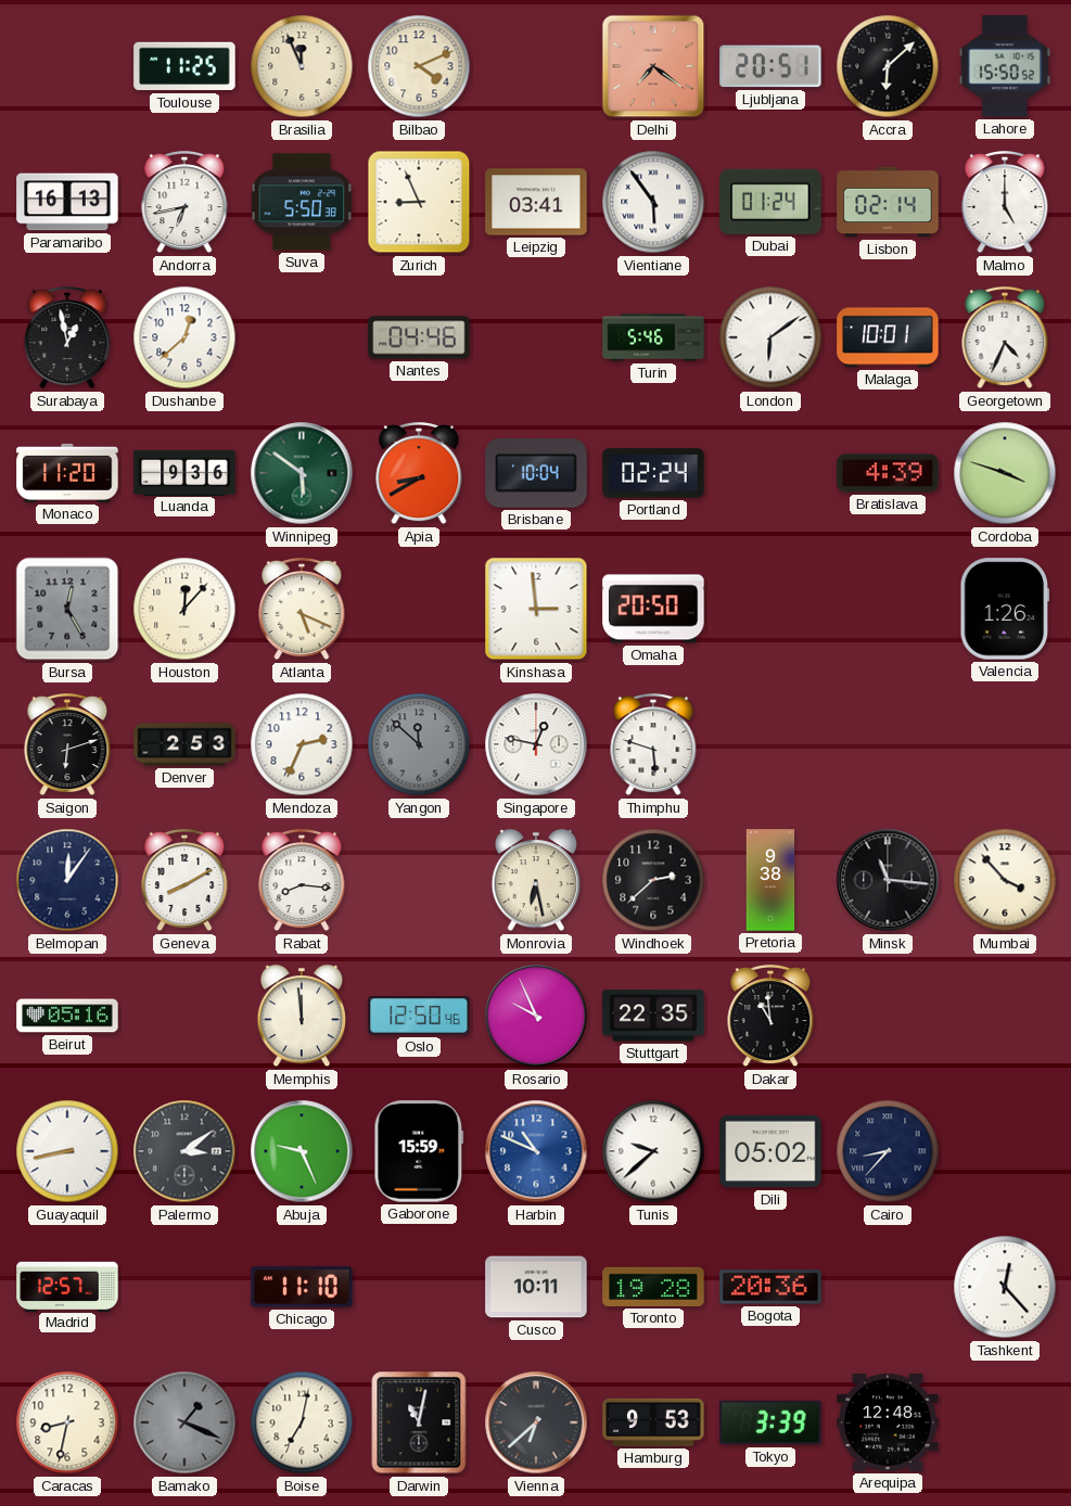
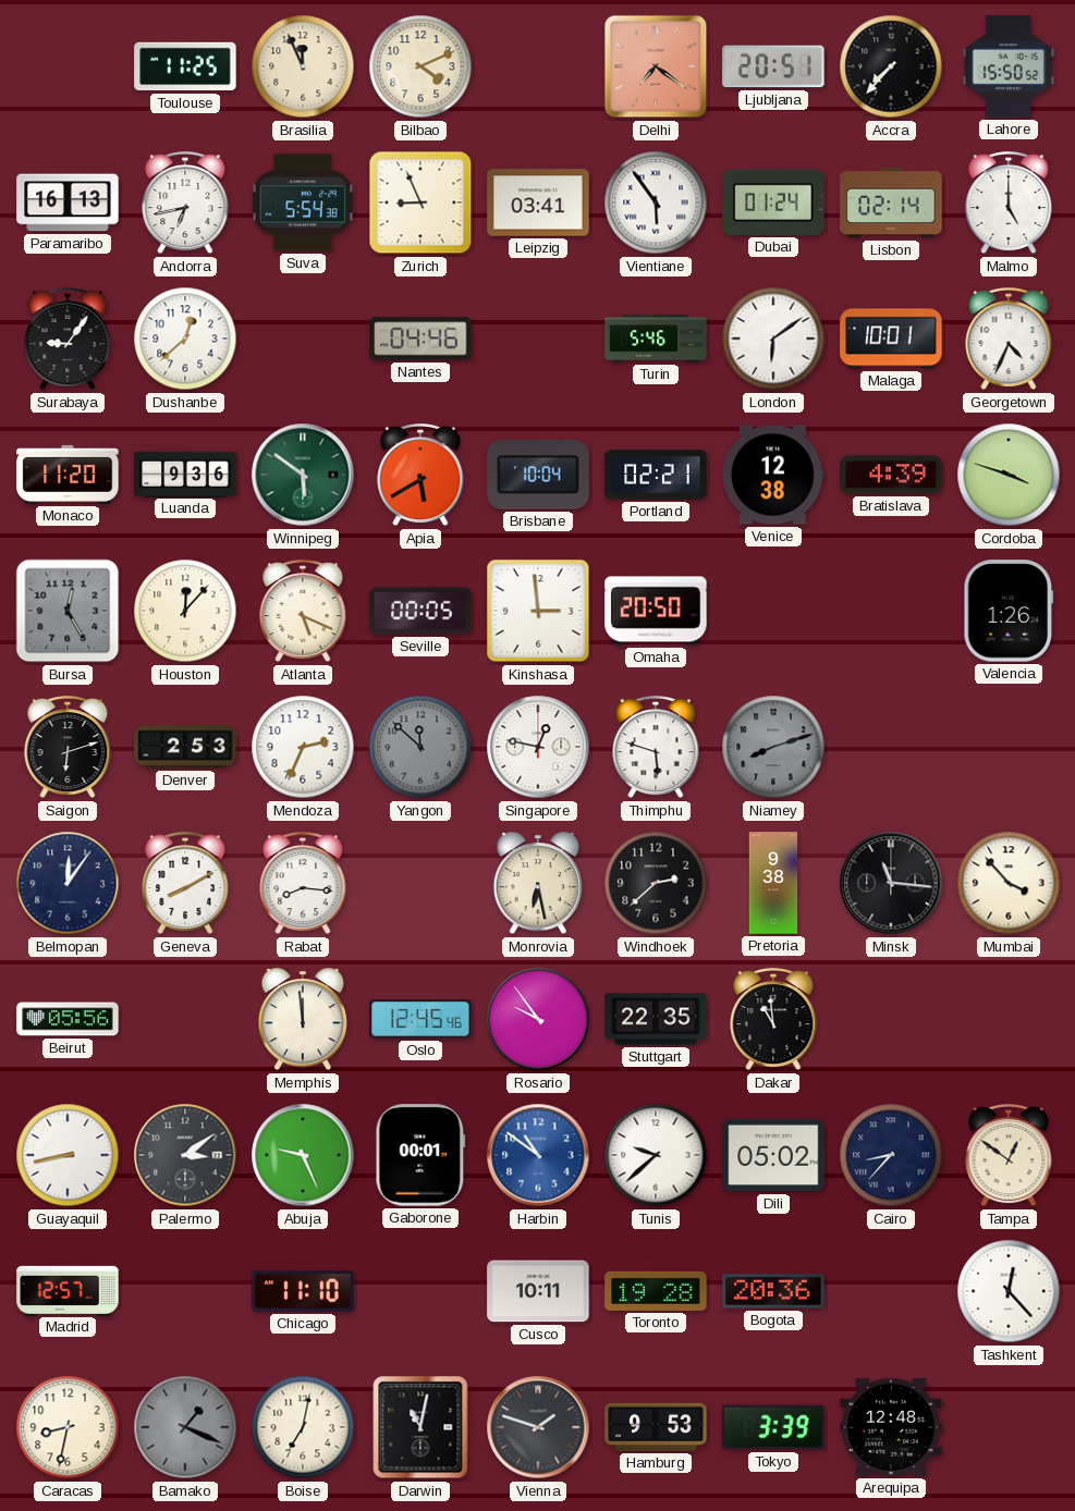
Accra: 6:08 -> 7:37 (891, 66)
Suva: 5:50 -> 5:54 (303, 202)
Surabaya: 12:58 -> 9:06 (68, 340)
Apia: 8:40 -> 5:40 (420, 476)
Portland: 02:24 -> 02:21 (656, 475)
Venice: none -> 12:38 (773, 475)
Seville: none -> 00:05 (420, 611)
Niamey: none -> 8:12 (773, 747)
Beirut: 05:16 -> 05:56 (68, 1019)
Oslo: 12:50 -> 12:45 (420, 1019)
Rosario: 9:56 -> 9:54 (538, 1019)
Gaborone: 15:59 -> 00:01 (420, 1155)
Harbin: 10:49 -> 10:51 (538, 1155)
Tampa: none -> 12:51 (1009, 1156)
Vienna: 6:38 -> 1:48 (538, 1427)
